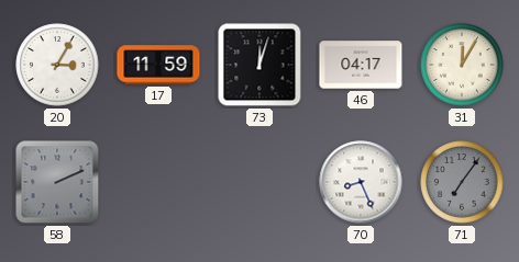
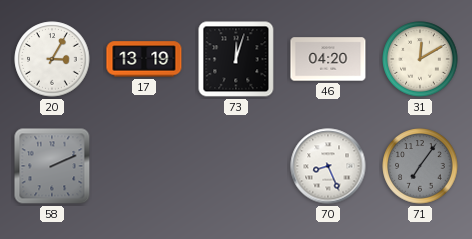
17: 11:59 -> 13:19 (144, 59)
46: 04:17 -> 04:20 (328, 59)
31: 12:05 -> 12:10 (420, 59)
